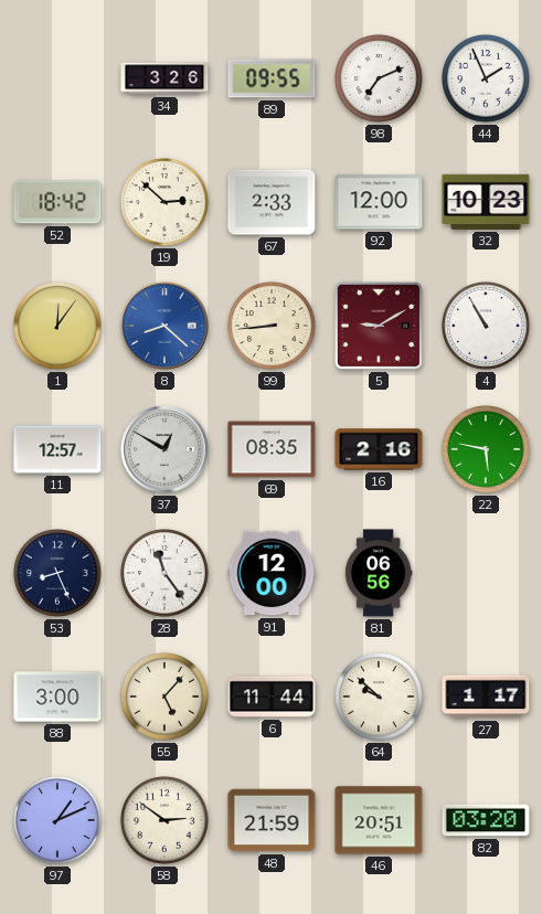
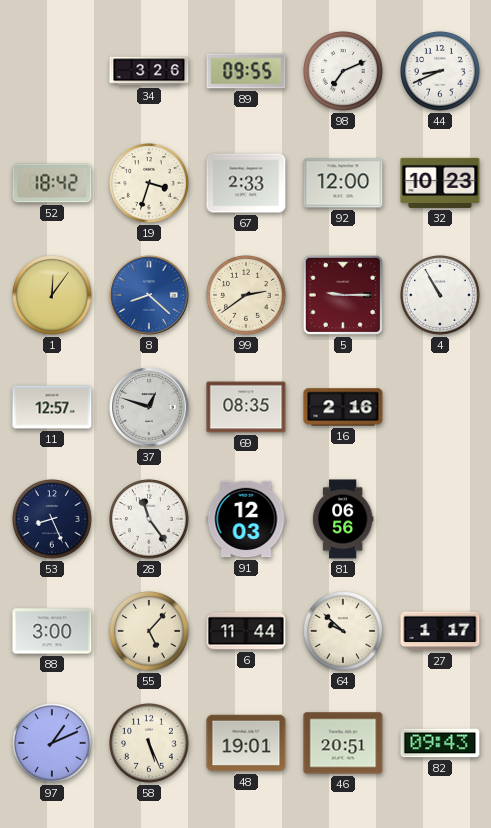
44: 1:56 -> 8:41 (441, 72)
19: 2:52 -> 3:33 (150, 184)
99: 8:44 -> 2:39 (247, 296)
5: 9:10 -> 9:15 (343, 295)
37: 12:50 -> 12:48 (149, 407)
22: 5:47 -> none (487, 450)
91: 12:00 -> 12:03 (246, 519)
58: 2:51 -> 5:26 (150, 744)
48: 21:59 -> 19:01 (246, 743)
82: 03:20 -> 09:43 (440, 743)
